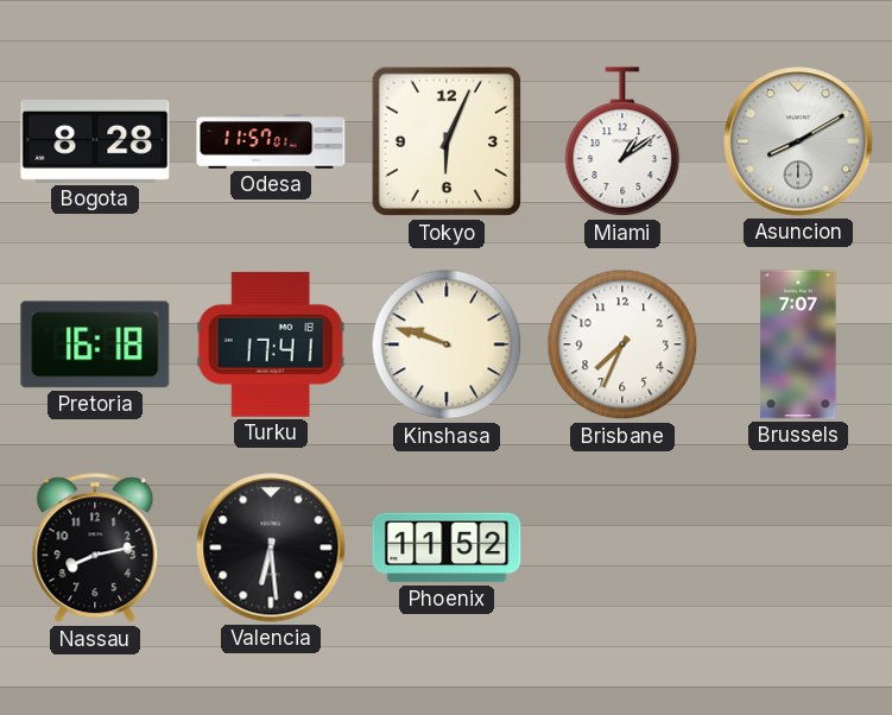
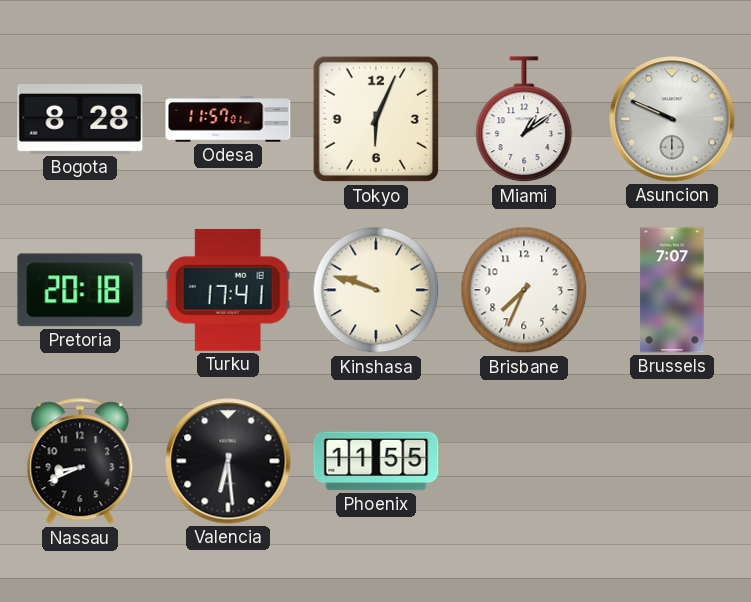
Asuncion: 8:10 -> 9:49 (672, 119)
Pretoria: 16:18 -> 20:18 (80, 290)
Nassau: 8:13 -> 8:41 (80, 462)
Phoenix: 11:52 -> 11:55 (376, 461)
